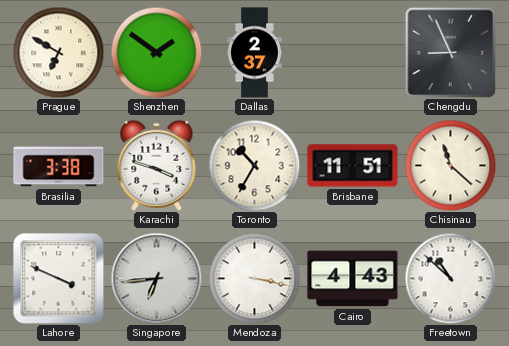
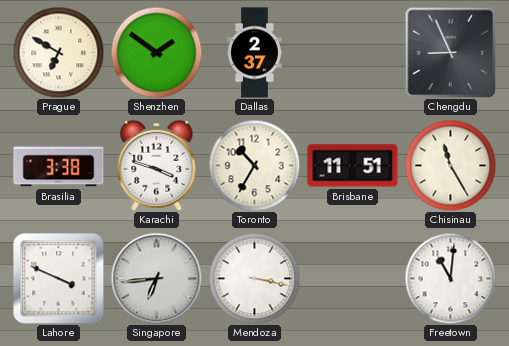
Chisinau: 11:22 -> 11:25 (450, 165)
Cairo: 4:43 -> none (353, 279)
Freetown: 10:52 -> 11:01 (450, 278)
